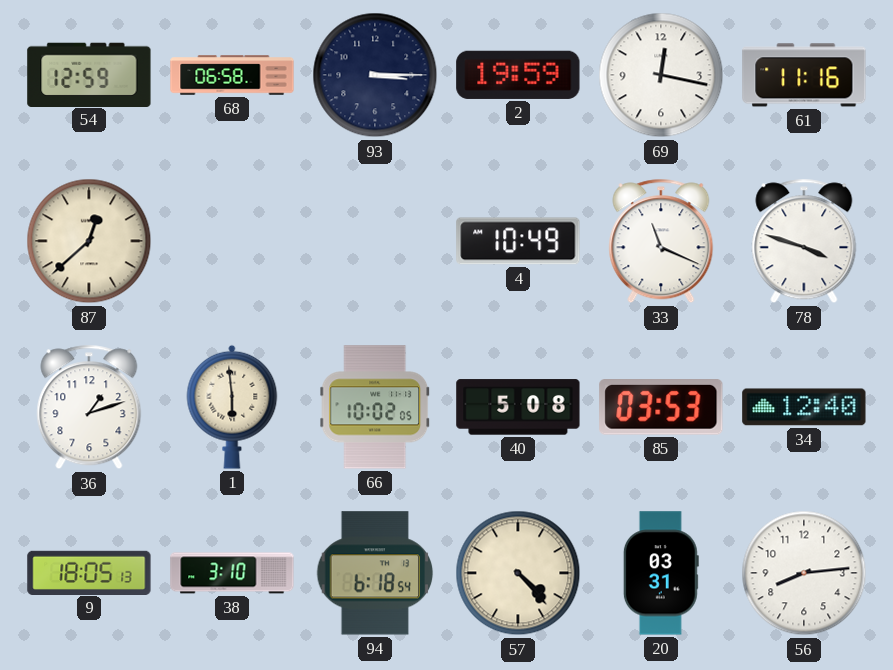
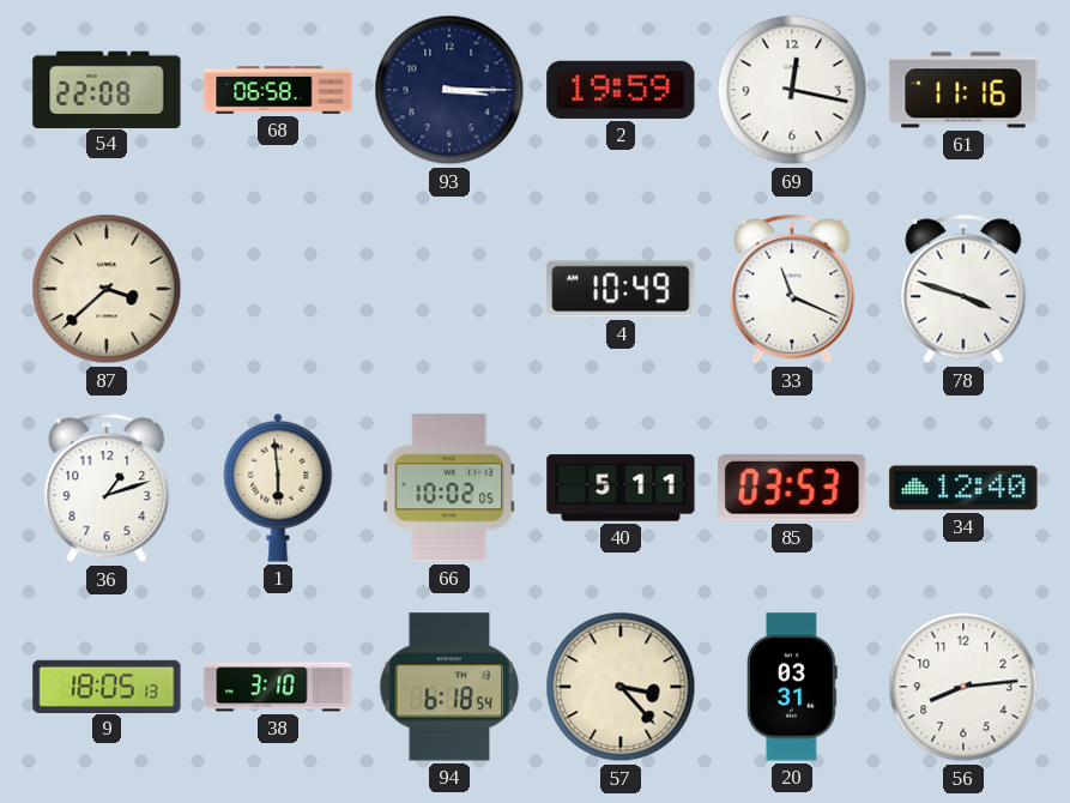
54: 12:59 -> 22:08 (107, 89)
87: 12:38 -> 3:38 (107, 289)
40: 5:08 -> 5:11 (621, 488)
57: 4:23 -> 3:23 (621, 687)
